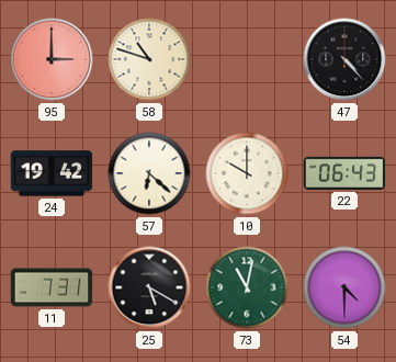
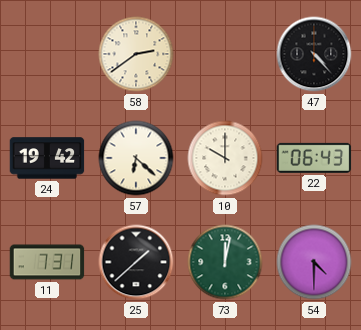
95: 3:00 -> none (52, 59)
58: 10:48 -> 2:39 (136, 54)
25: 5:20 -> 1:38 (136, 262)
73: 11:02 -> 12:02 (225, 262)
